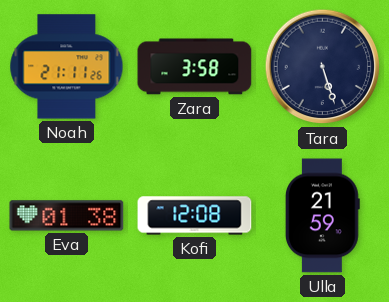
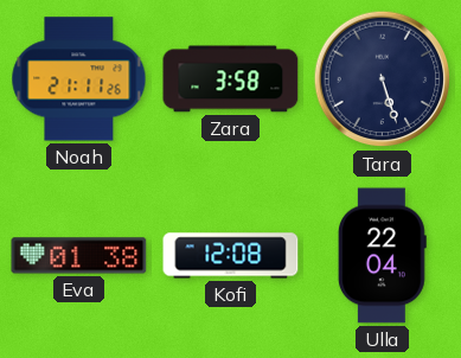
Ulla: 21:59 -> 22:04 (382, 256)
